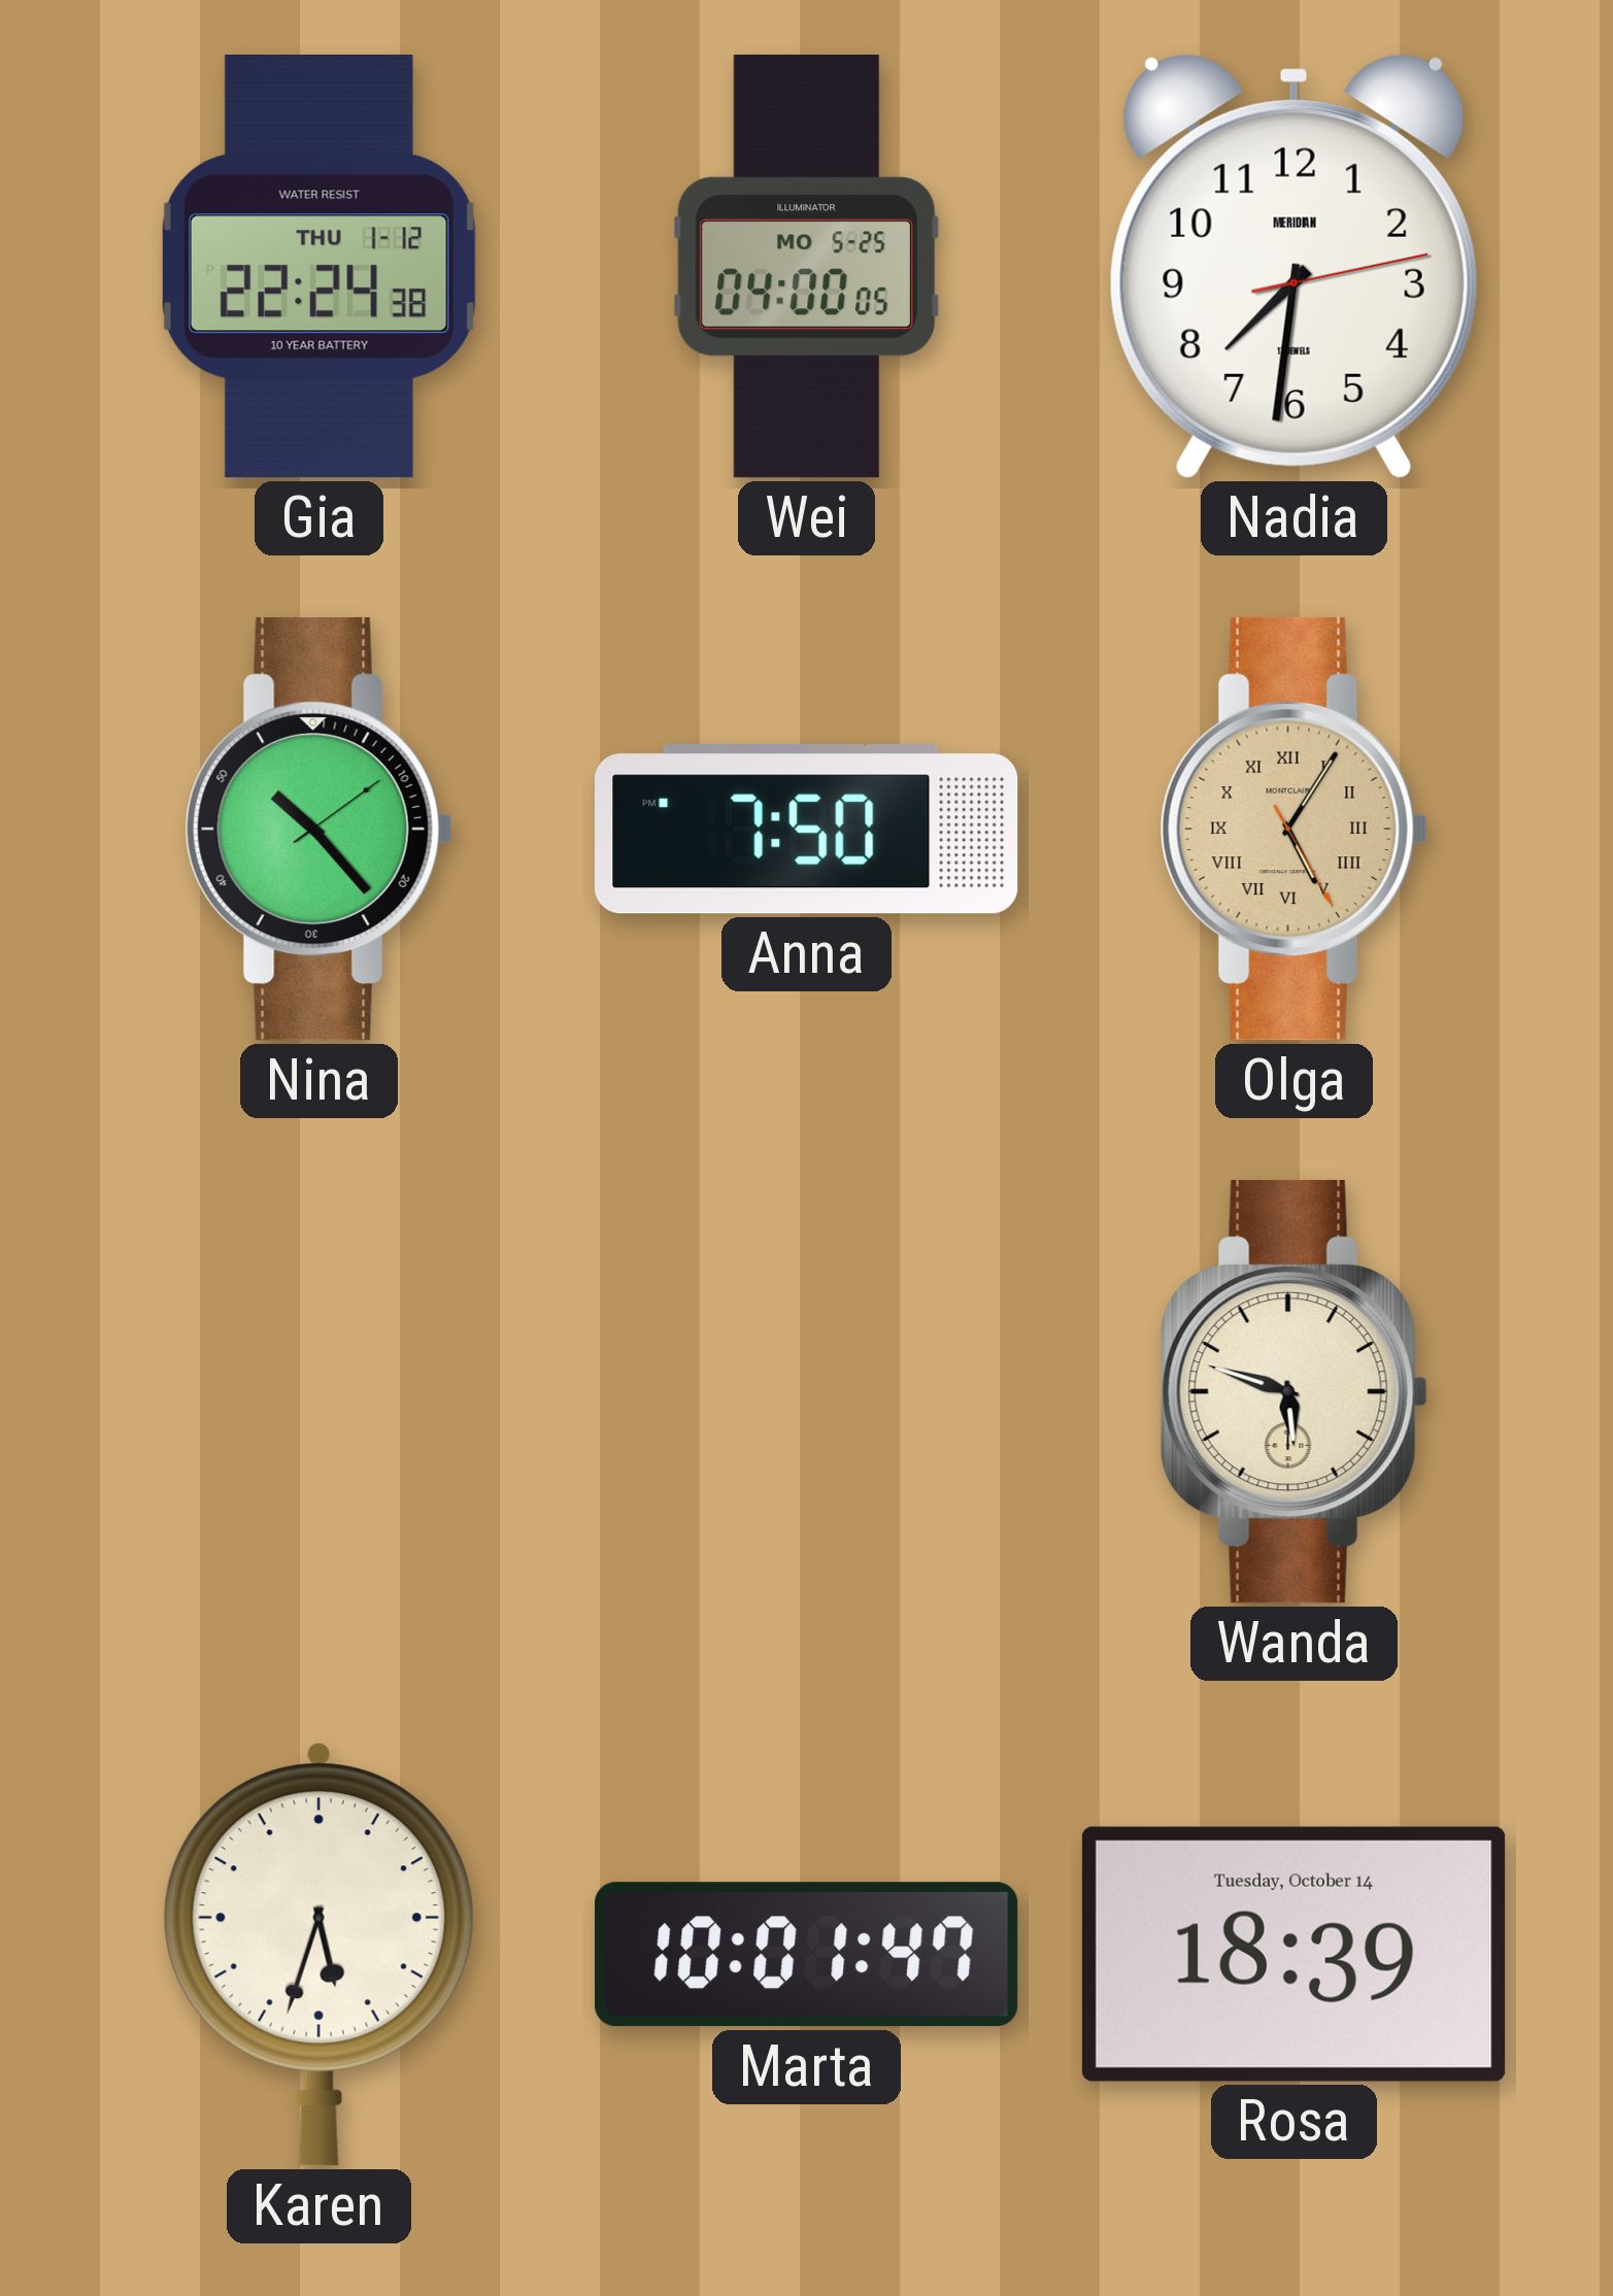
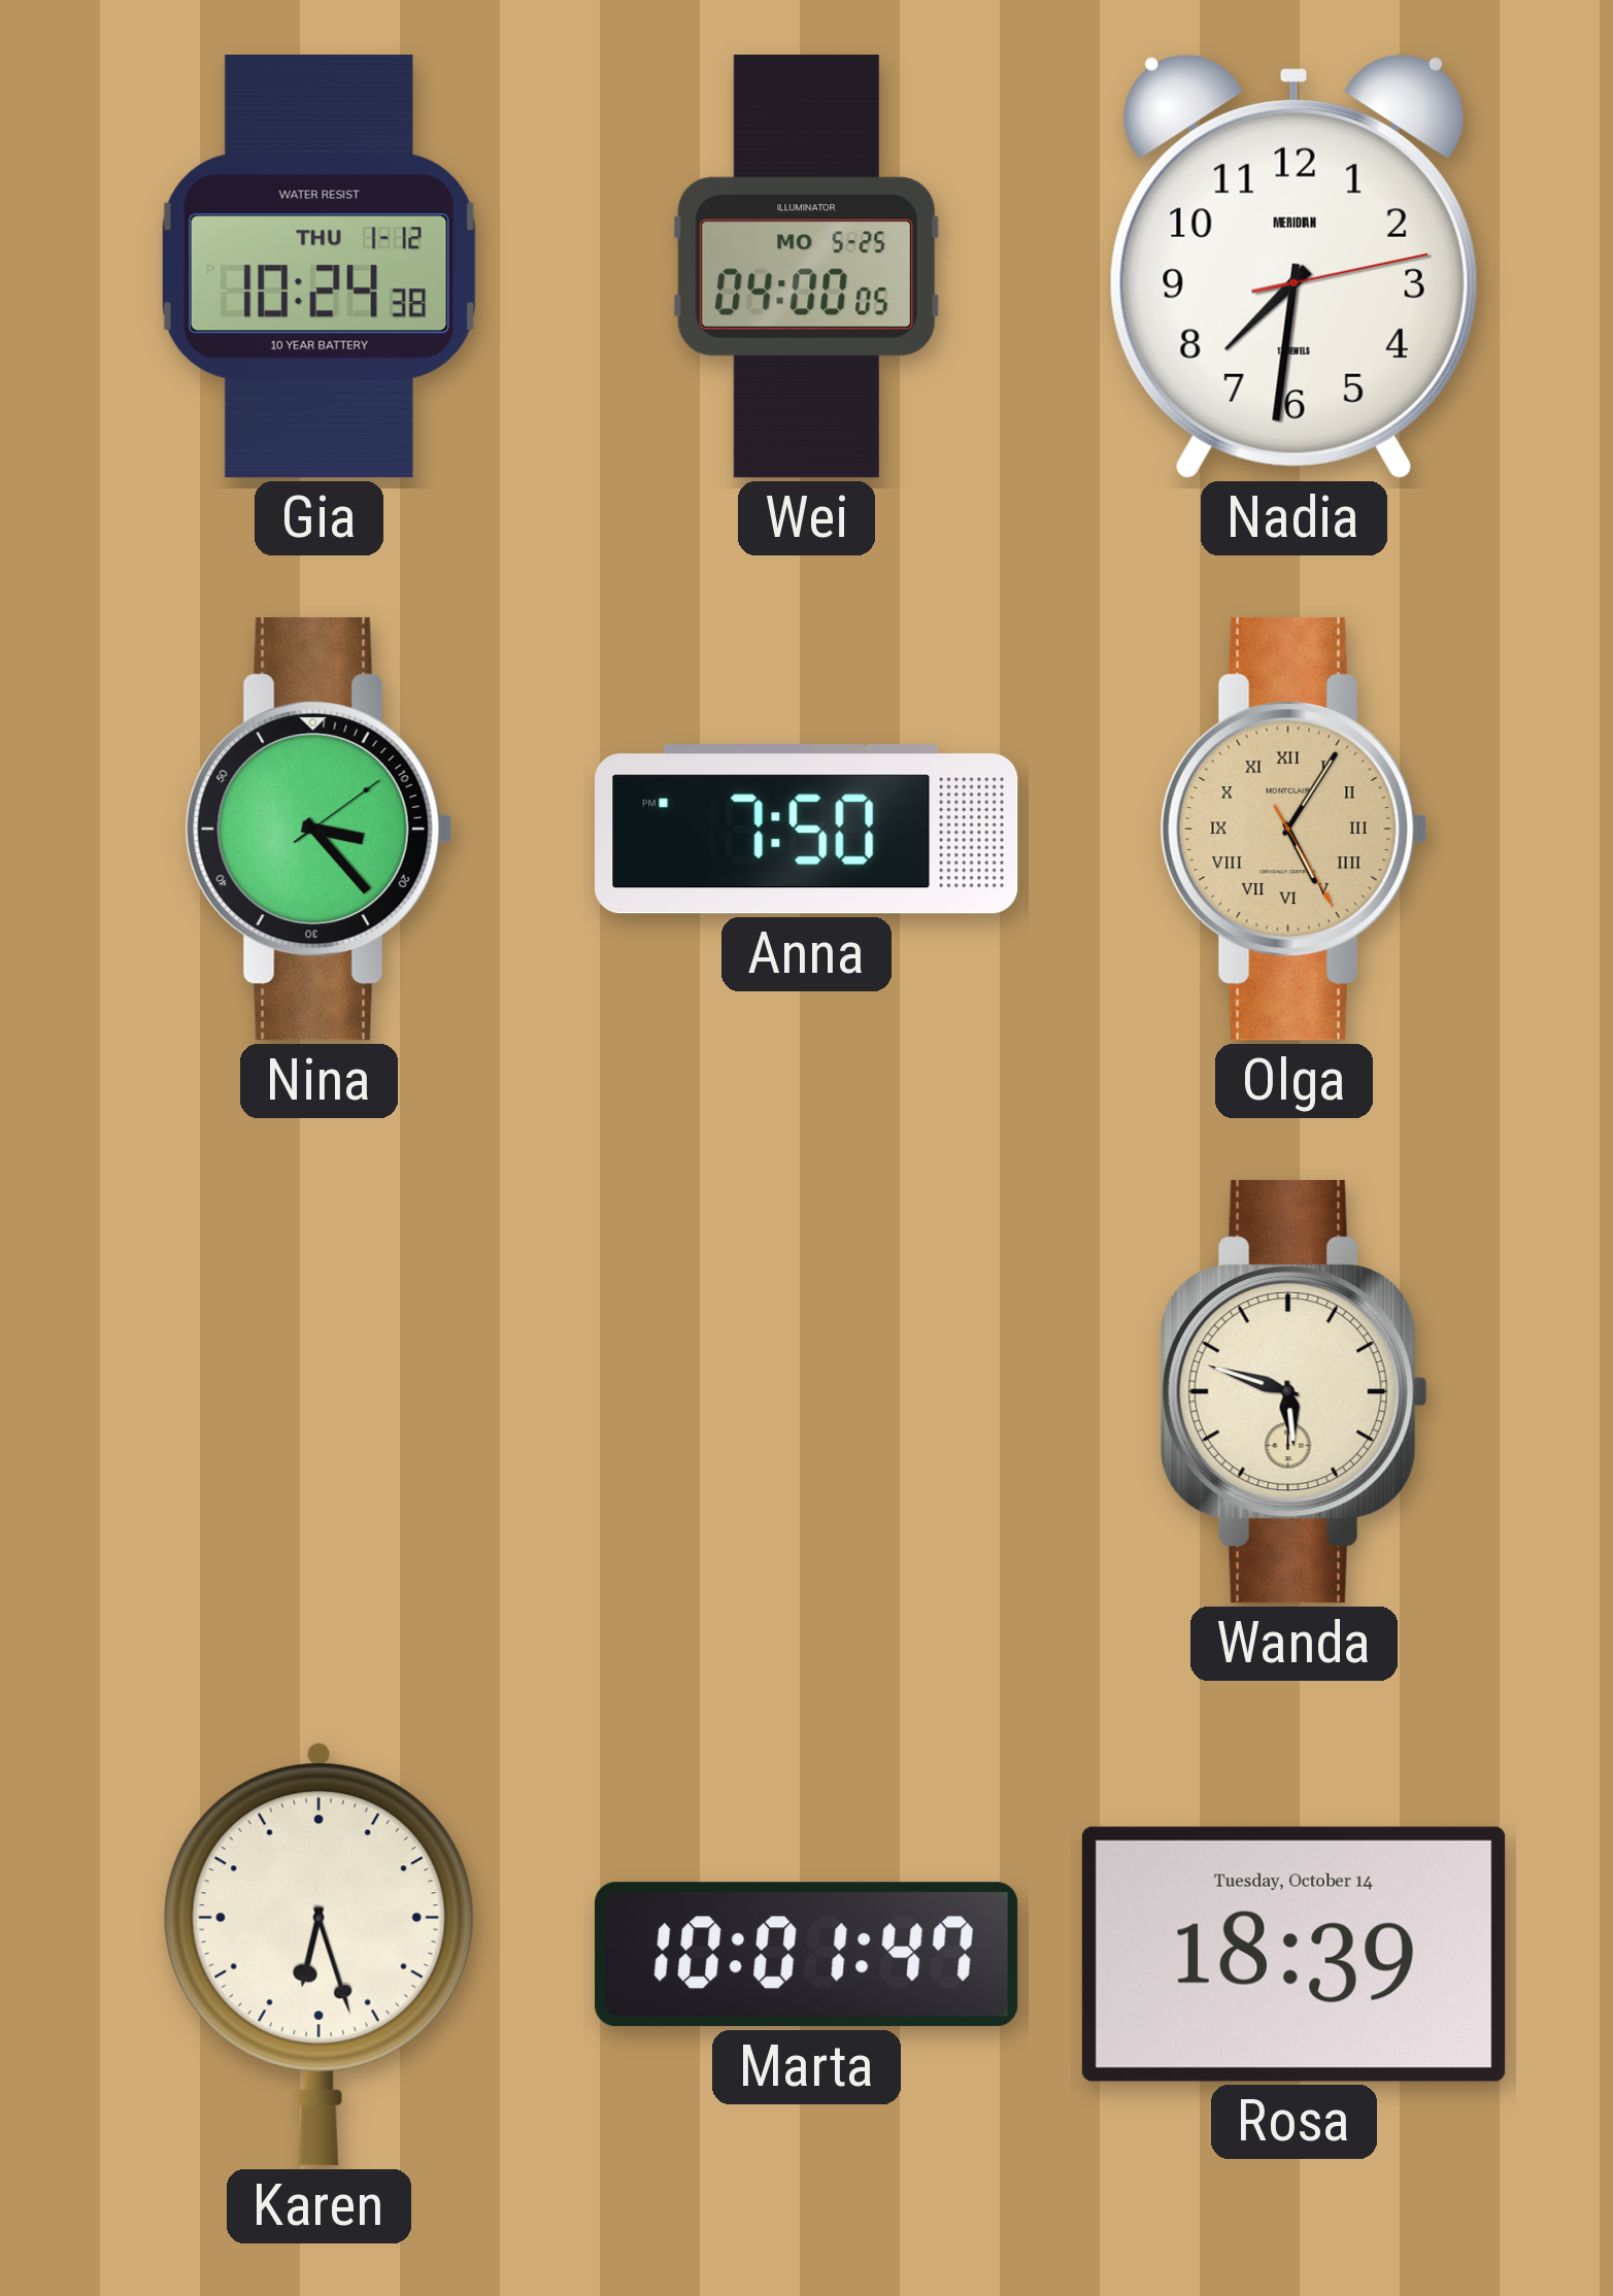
Gia: 22:24 -> 10:24 (318, 267)
Nina: 10:23 -> 3:23 (318, 829)
Karen: 5:33 -> 6:27 (318, 1954)
